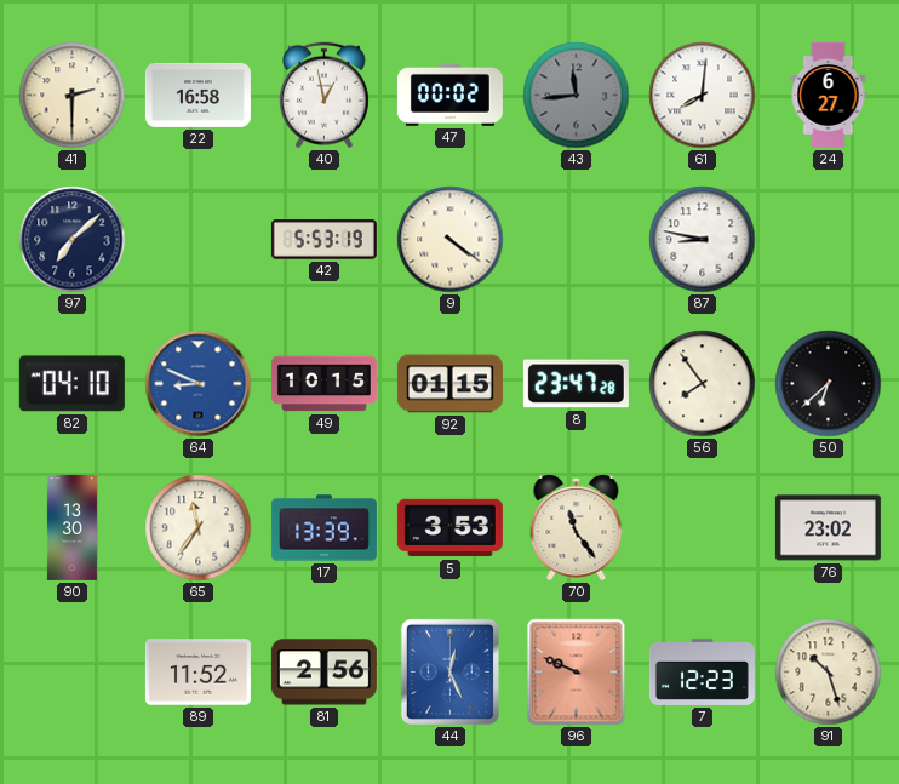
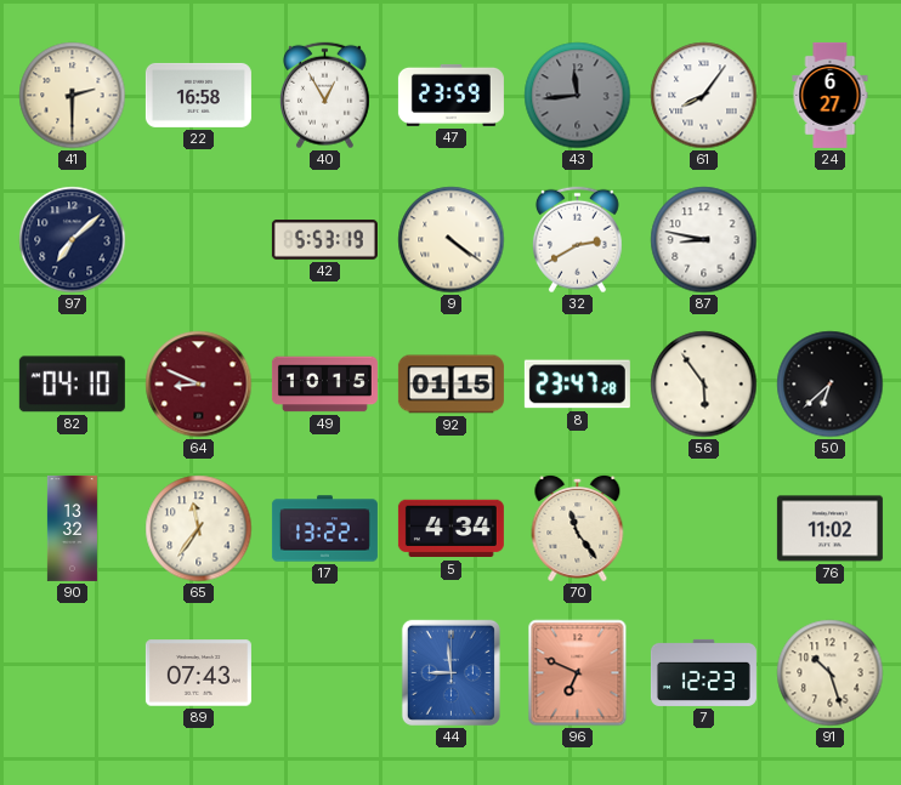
40: 12:58 -> 12:55 (324, 96)
47: 00:02 -> 23:59 (450, 95)
61: 8:01 -> 8:06 (704, 96)
32: none -> 2:40 (577, 240)
64 dial: blue -> burgundy (199, 385)
56: 7:54 -> 5:54 (704, 385)
90: 13:30 -> 13:32 (72, 528)
17: 13:39 -> 13:22 (324, 529)
5: 3:53 -> 4:34 (450, 529)
76: 23:02 -> 11:02 (829, 529)
89: 11:52 -> 07:43 (198, 673)
81: 2:56 -> none (323, 673)
44: 12:26 -> 8:59 (450, 672)
96: 9:49 -> 6:49 (578, 673)
